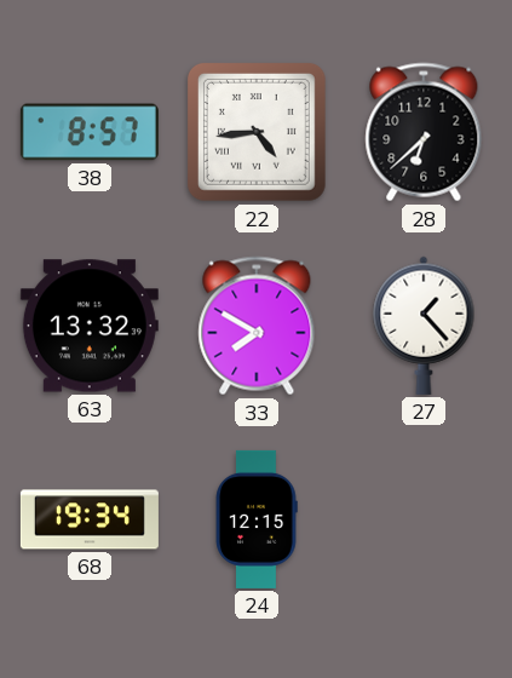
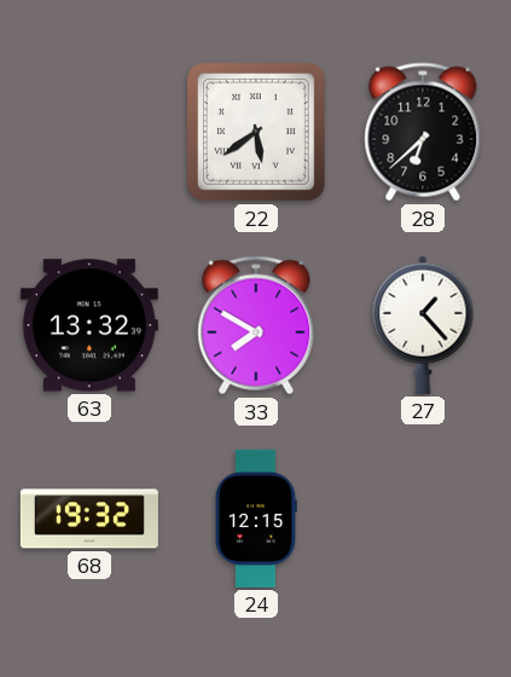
38: 8:57 -> none (90, 132)
22: 4:44 -> 5:39 (257, 133)
68: 19:34 -> 19:32 (89, 519)
